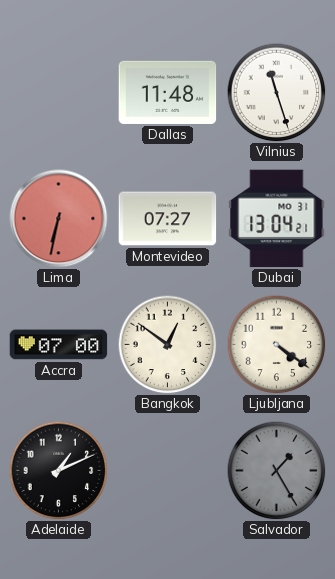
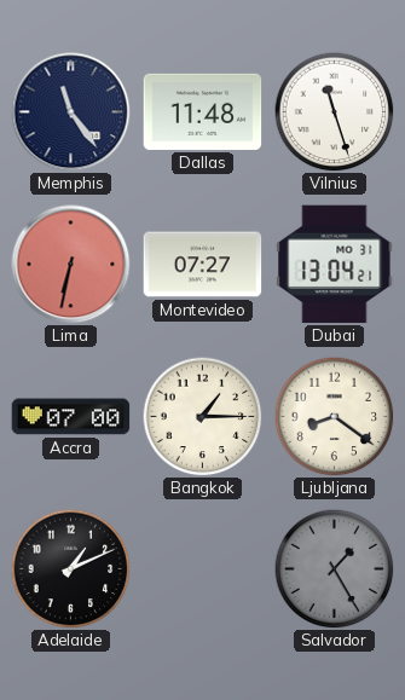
Memphis: none -> 11:24 (71, 112)
Bangkok: 12:51 -> 1:15 (203, 417)
Ljubljana: 4:21 -> 8:21 (335, 417)
